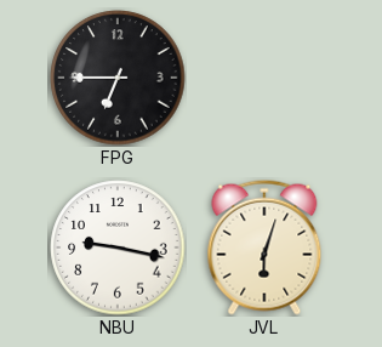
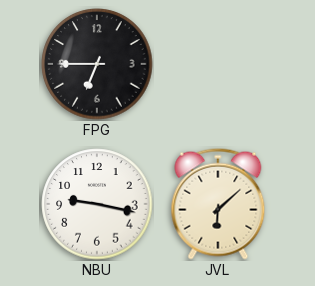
JVL: 6:03 -> 6:08 (218, 204)
